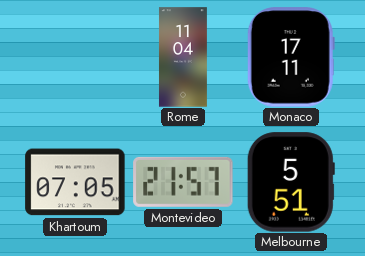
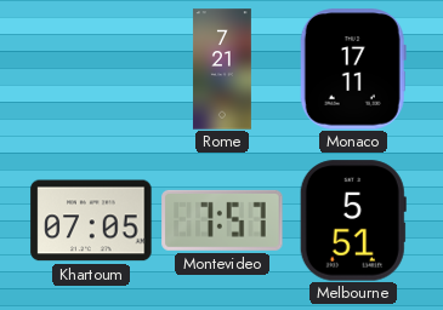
Rome: 11:04 -> 7:21 (222, 69)
Montevideo: 21:57 -> 7:57 (222, 220)
